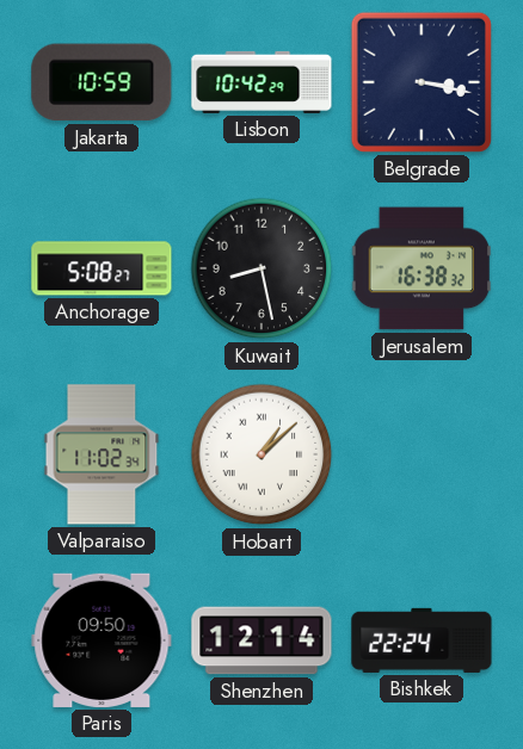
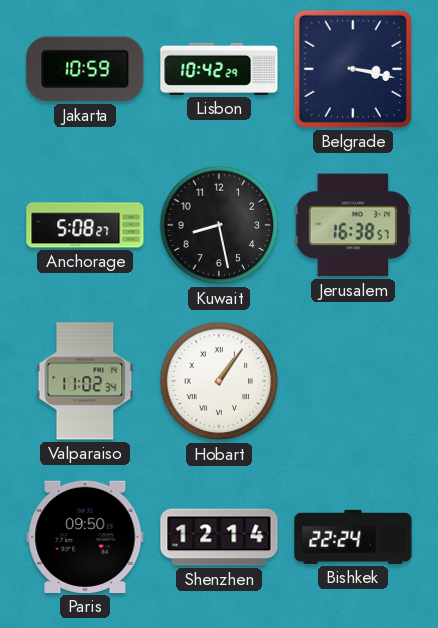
Jerusalem: 16:38:32 -> 16:38:57 (353, 225)
Hobart: 1:08 -> 1:06 (219, 381)
